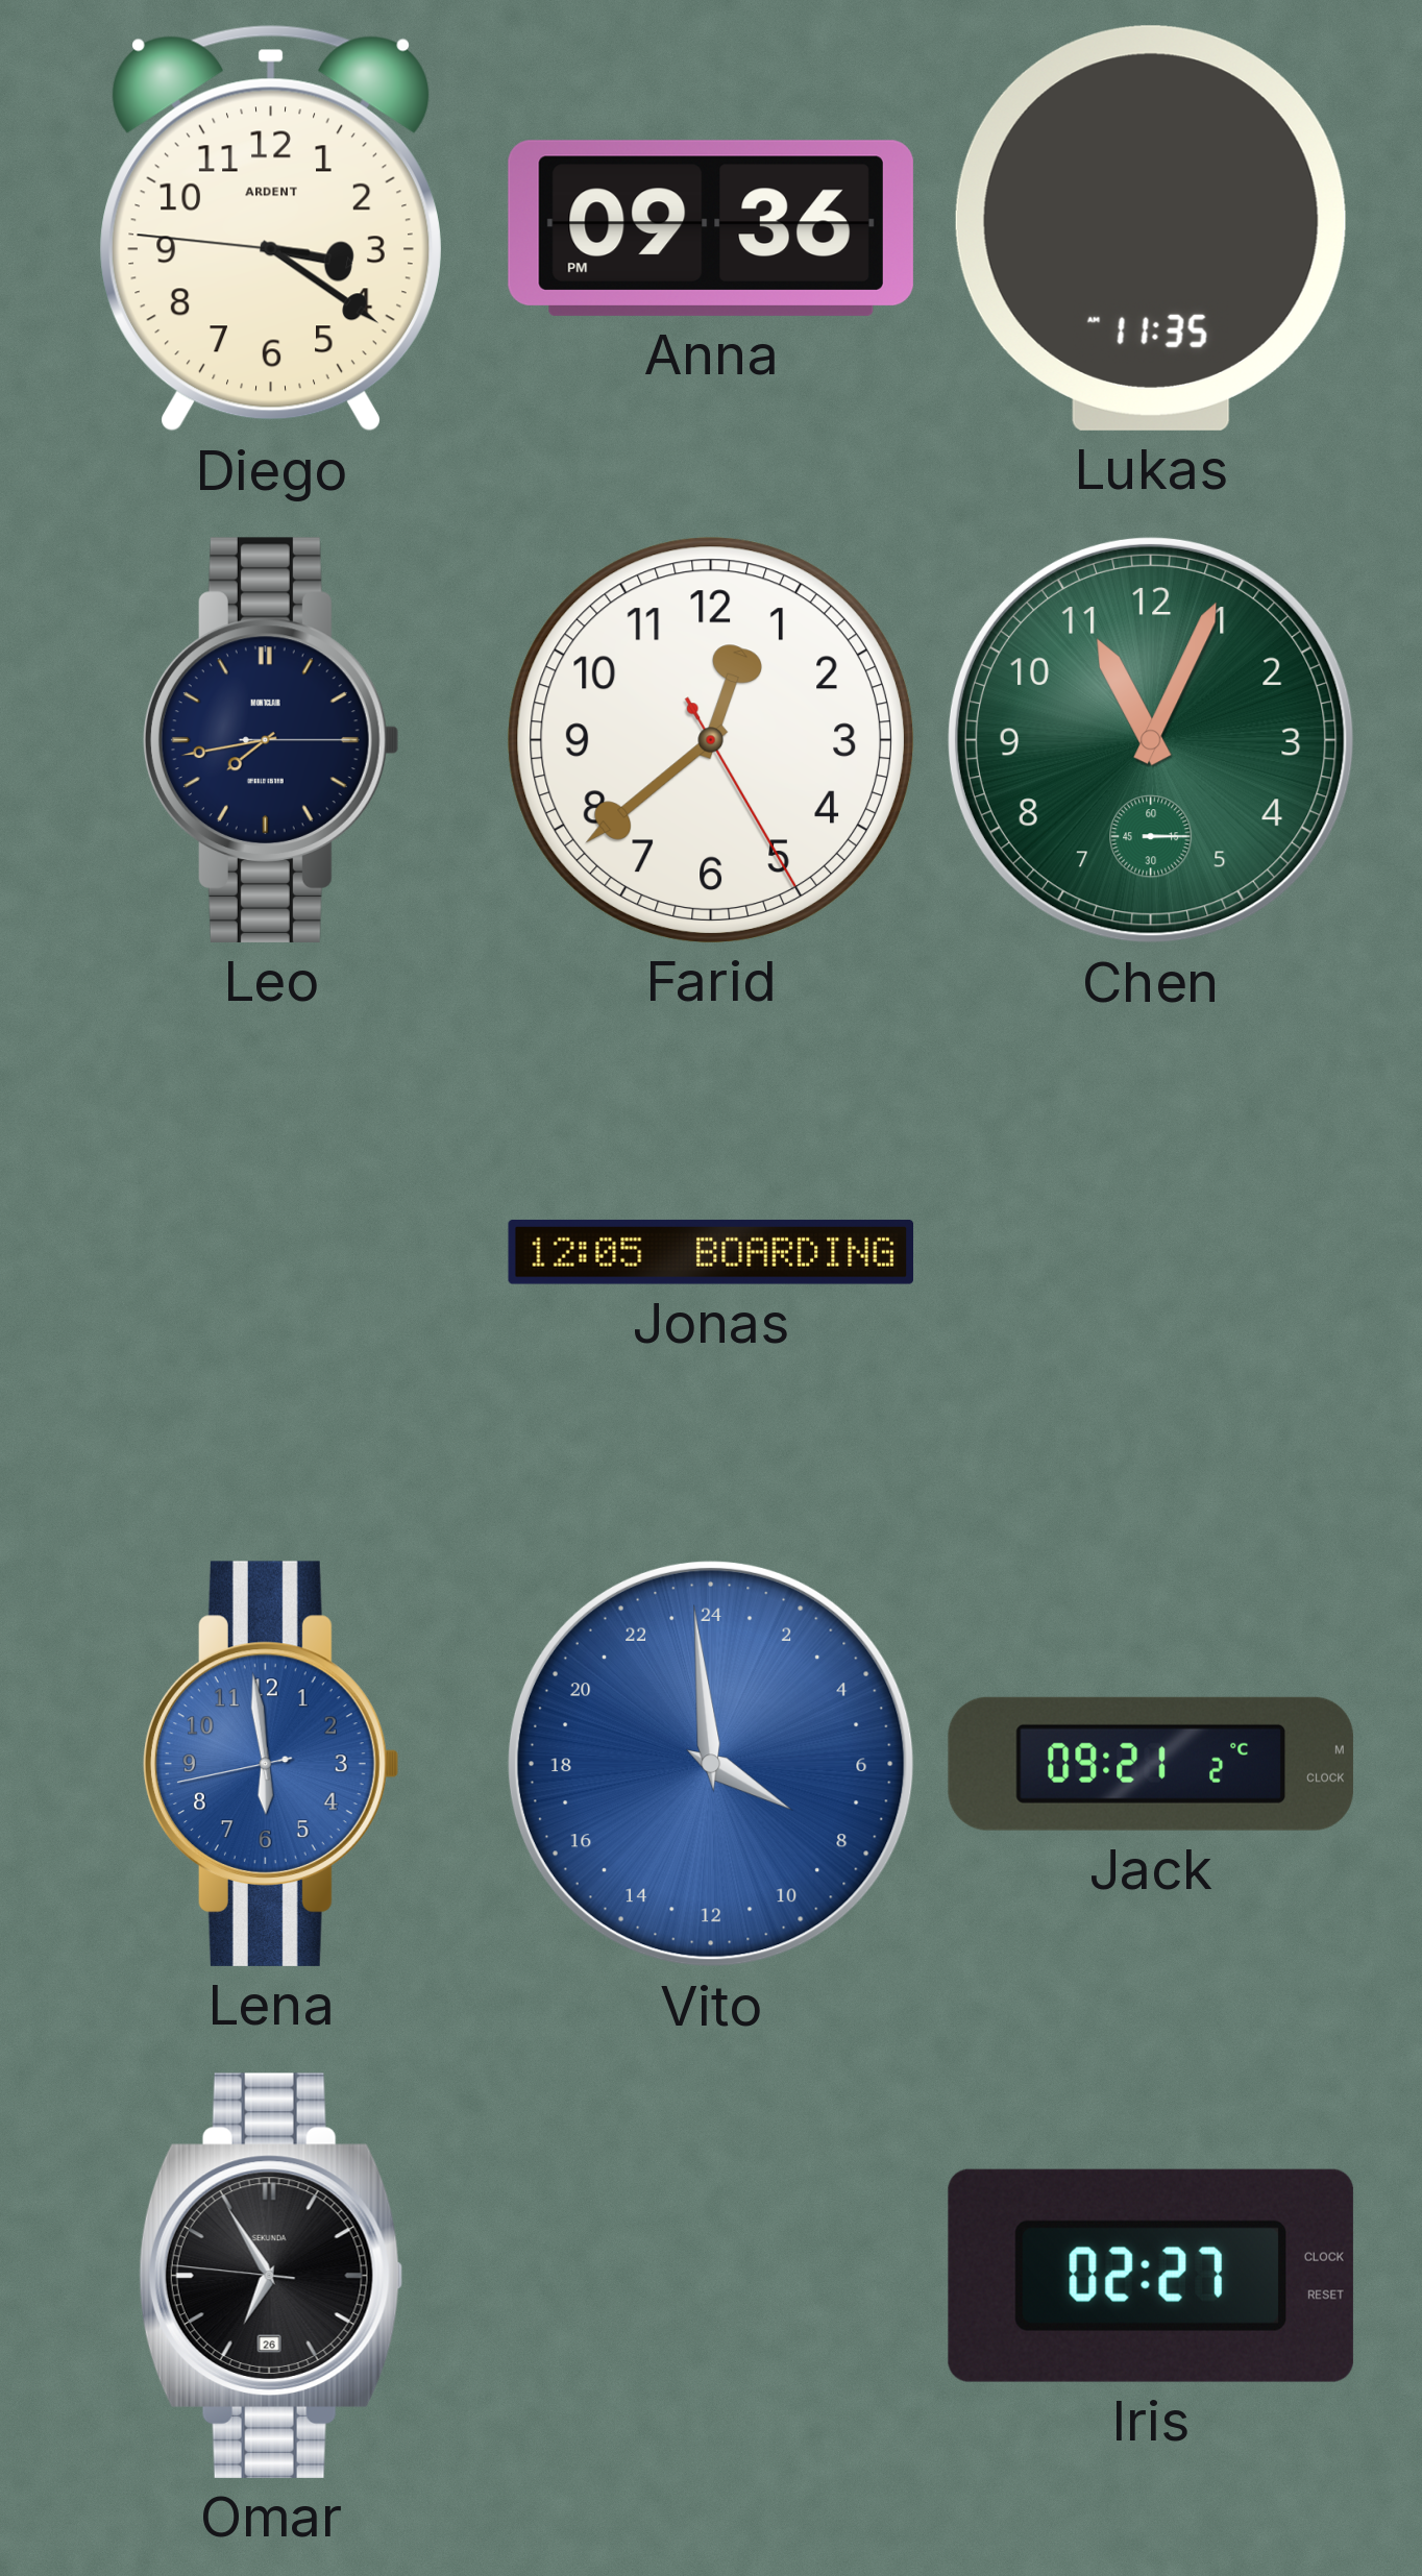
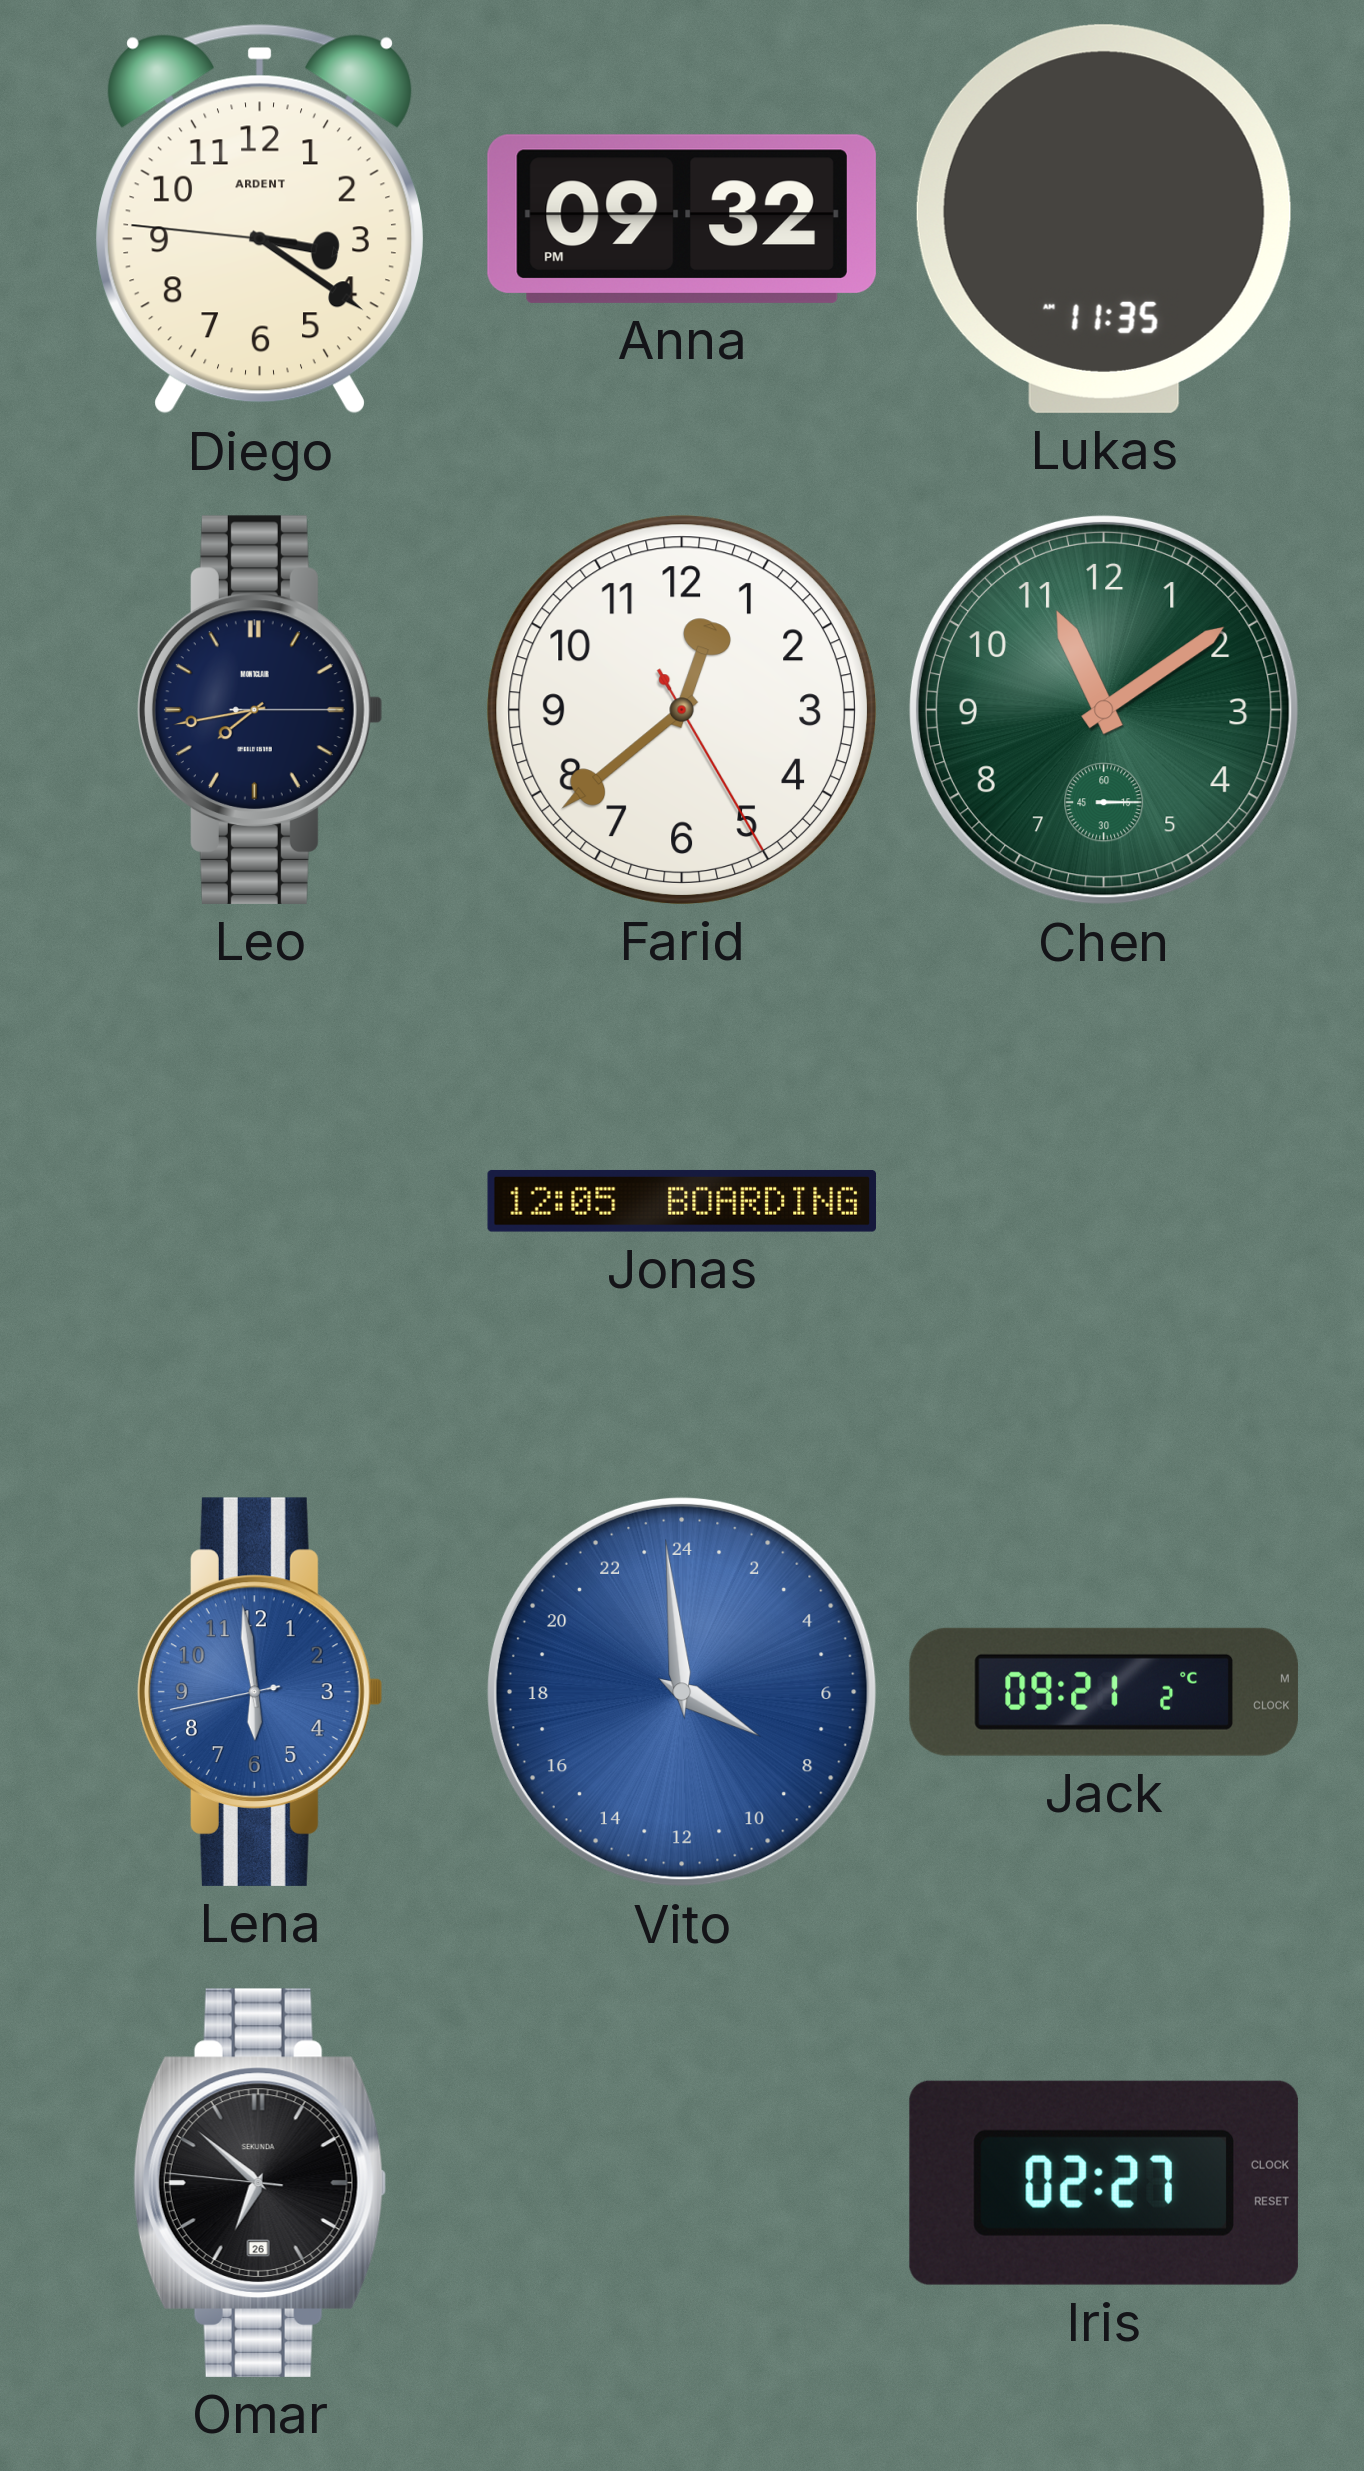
Anna: 09:36 -> 09:32 (682, 219)
Chen: 11:04 -> 11:09 (1104, 710)
Omar: 6:54 -> 6:51 (260, 2183)
